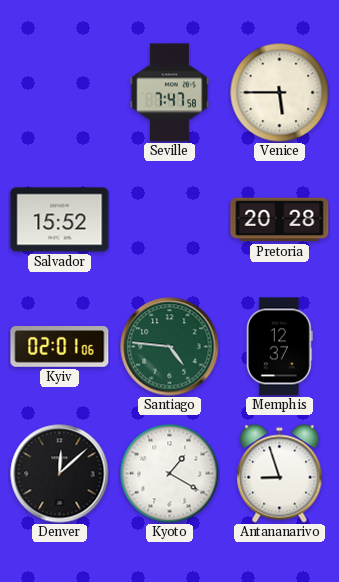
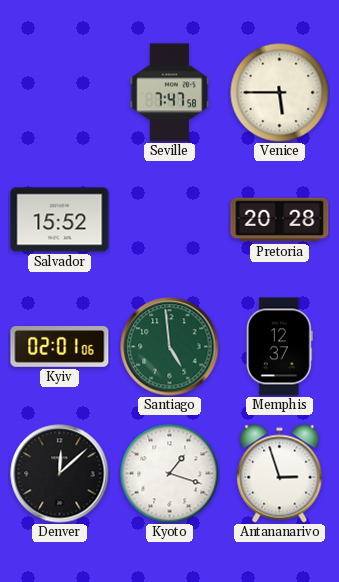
Santiago: 4:46 -> 4:59 (170, 347)
Kyoto: 1:20 -> 1:18 (170, 474)
Antananarivo: 8:57 -> 2:57 (280, 474)
